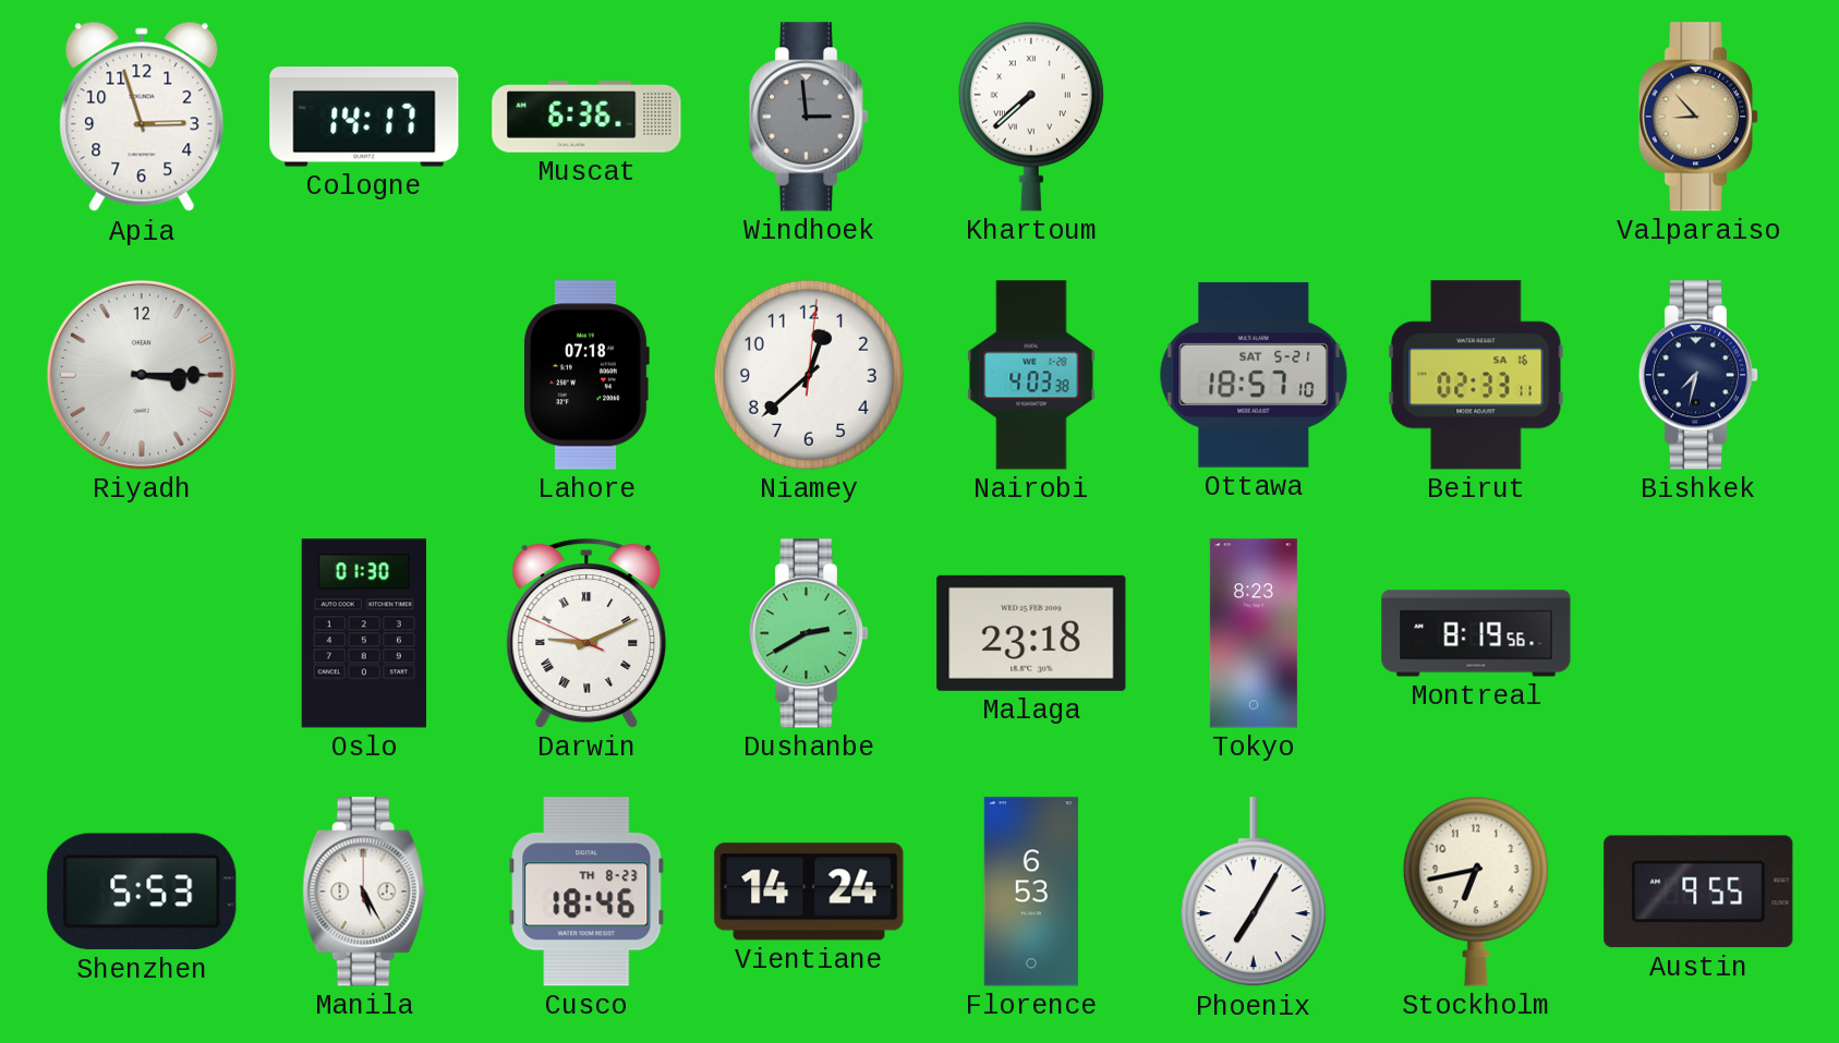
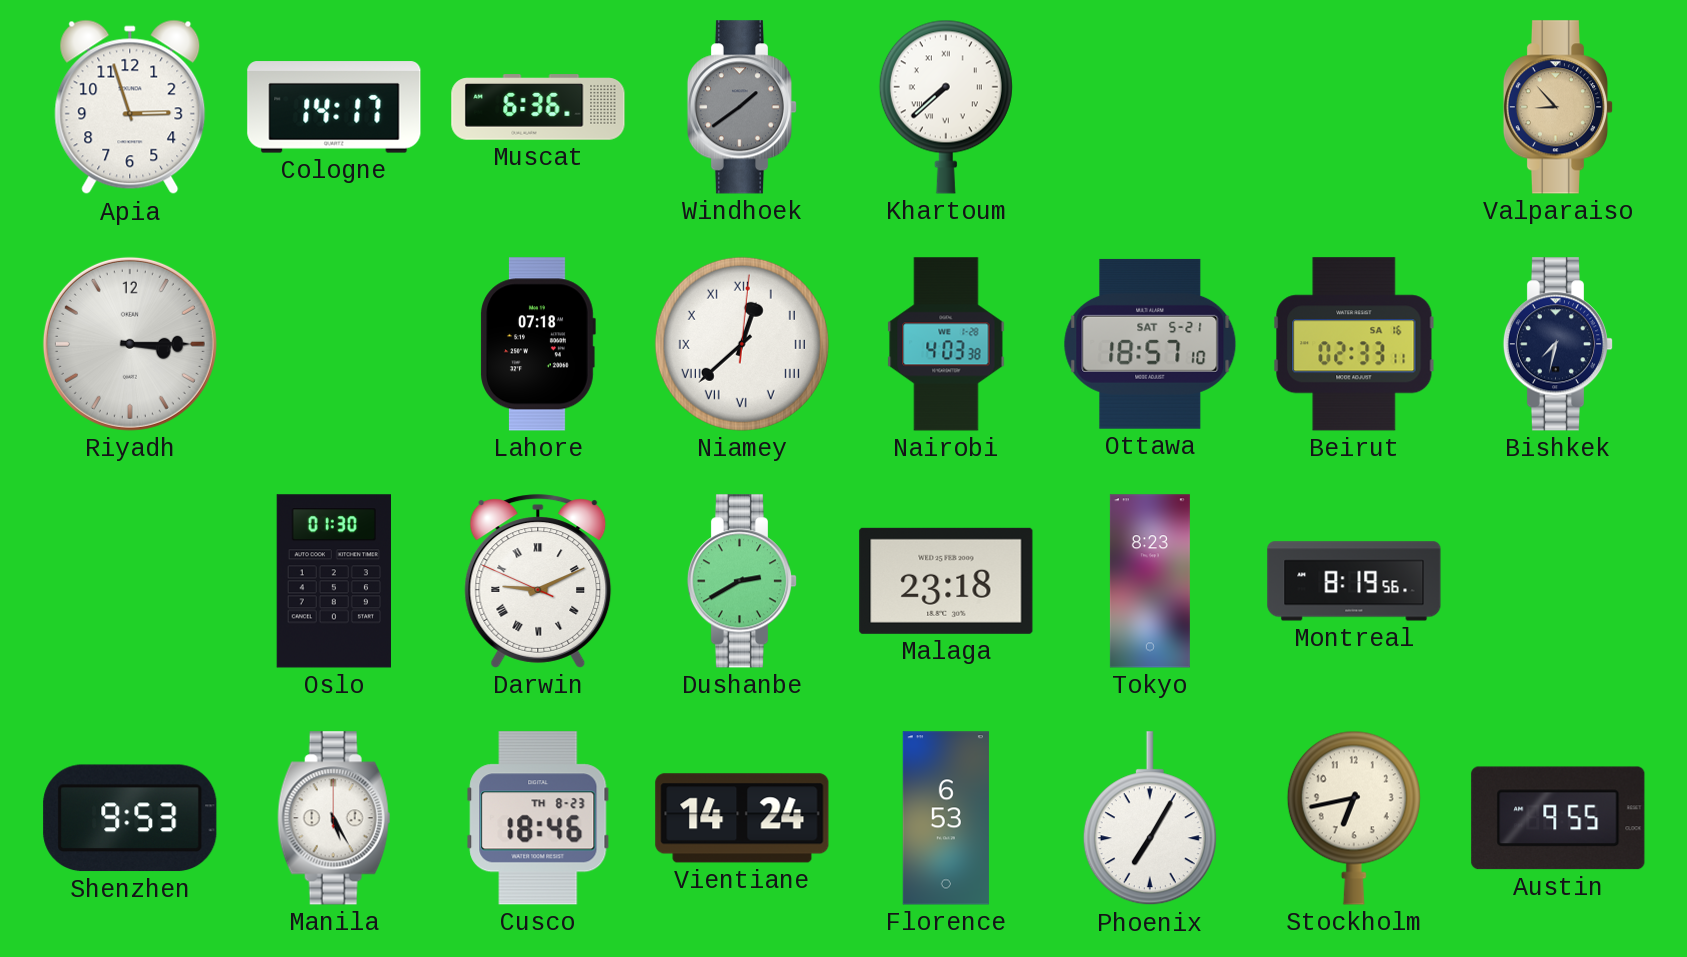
Windhoek: 2:59 -> 1:39 (742, 107)
Niamey numerals: Arabic -> Roman (742, 344)
Shenzhen: 5:53 -> 9:53 (130, 818)
